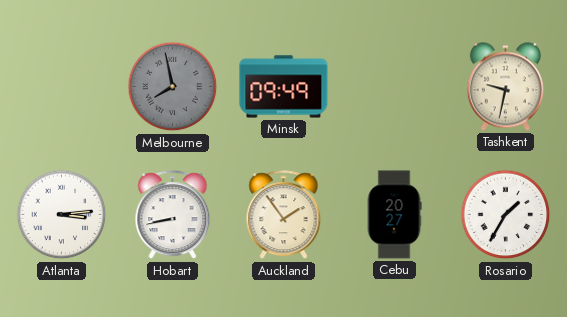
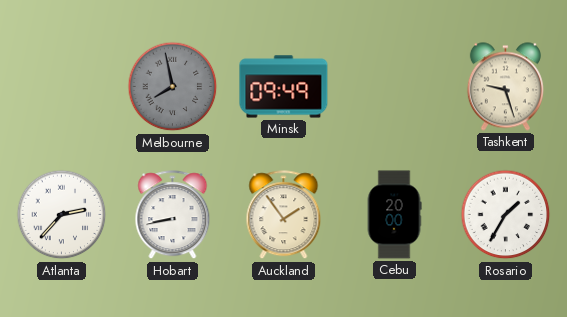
Tashkent: 9:32 -> 9:27 (505, 87)
Atlanta: 3:14 -> 2:37 (62, 215)
Cebu: 20:27 -> 20:00 (394, 215)
